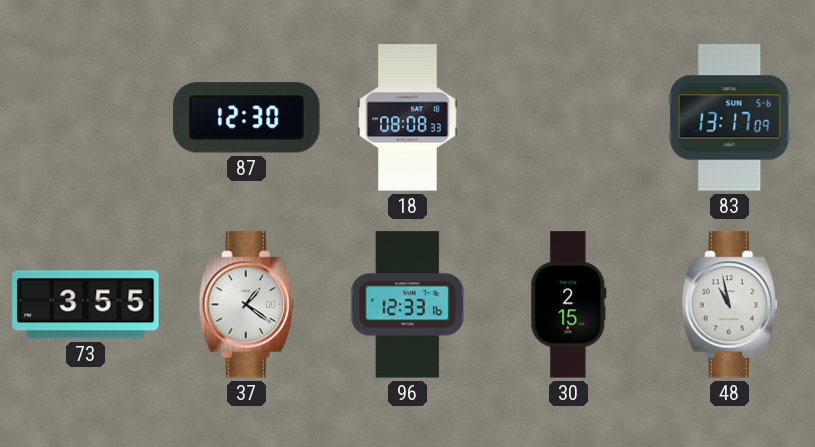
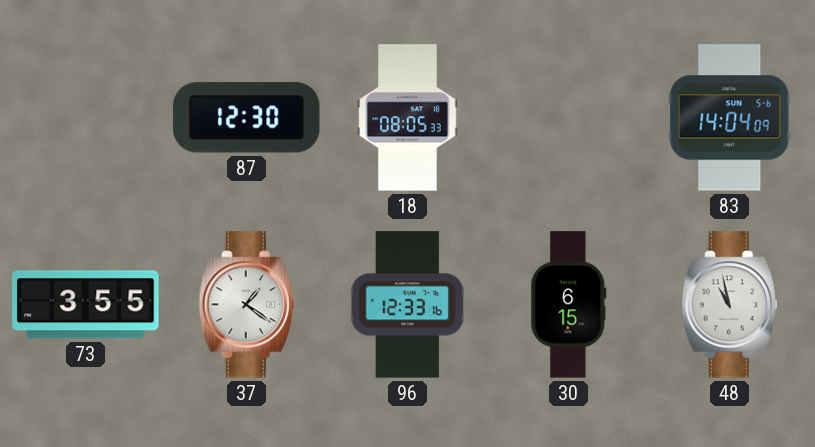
18: 08:08 -> 08:05 (408, 118)
83: 13:17 -> 14:04 (730, 118)
30: 2:15 -> 6:15 (569, 305)
